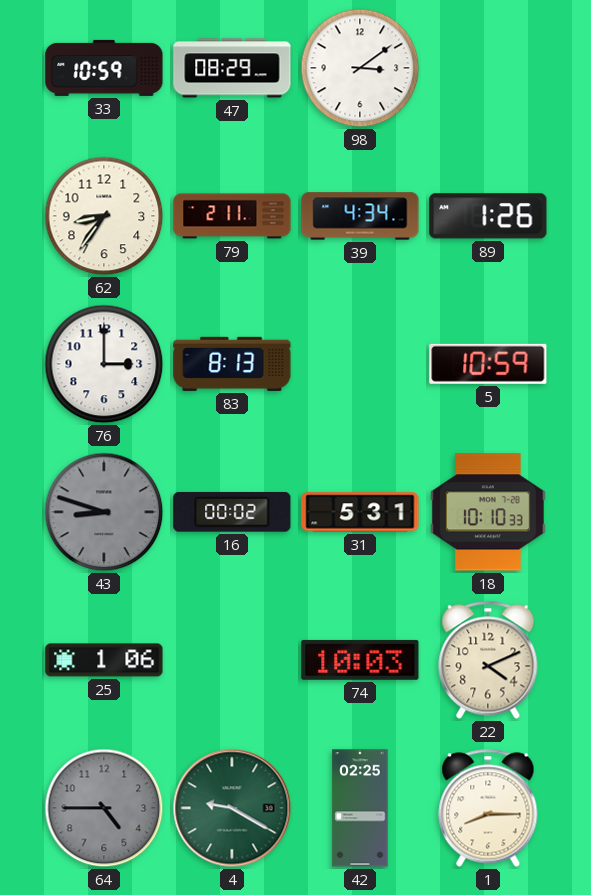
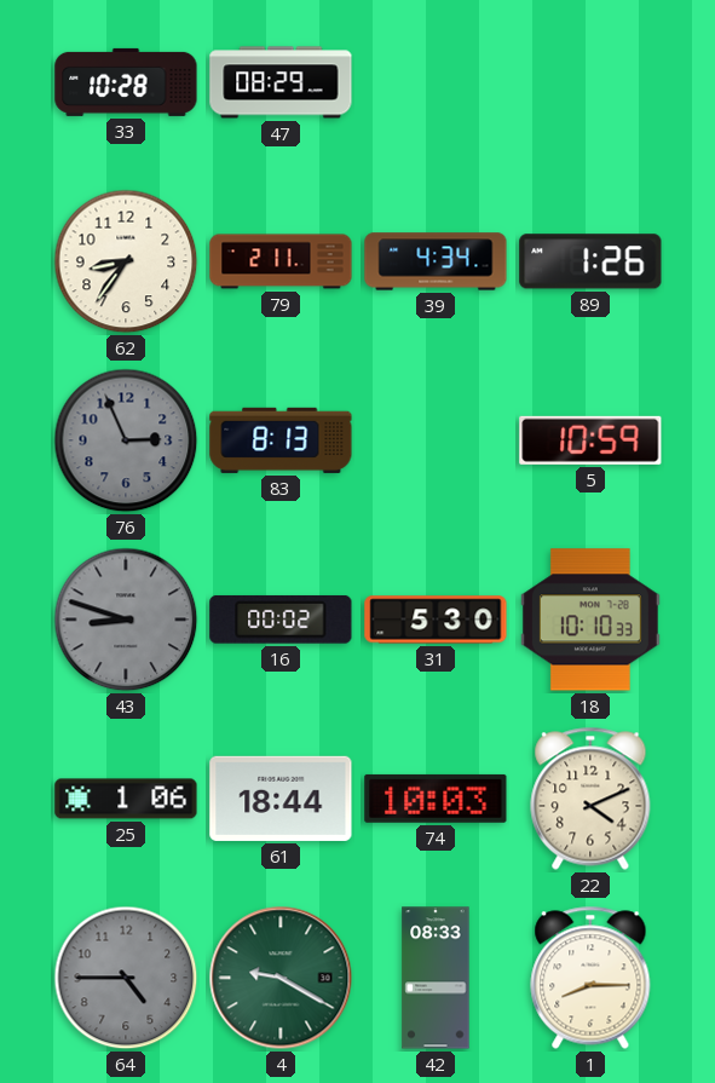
33: 10:59 -> 10:28 (126, 82)
98: 3:09 -> none (360, 68)
76: 3:00 -> 2:56 (126, 440)
76 dial: white -> grey (126, 440)
31: 5:31 -> 5:30 (436, 620)
61: none -> 18:44 (281, 799)
42: 02:25 -> 08:33 (436, 978)
